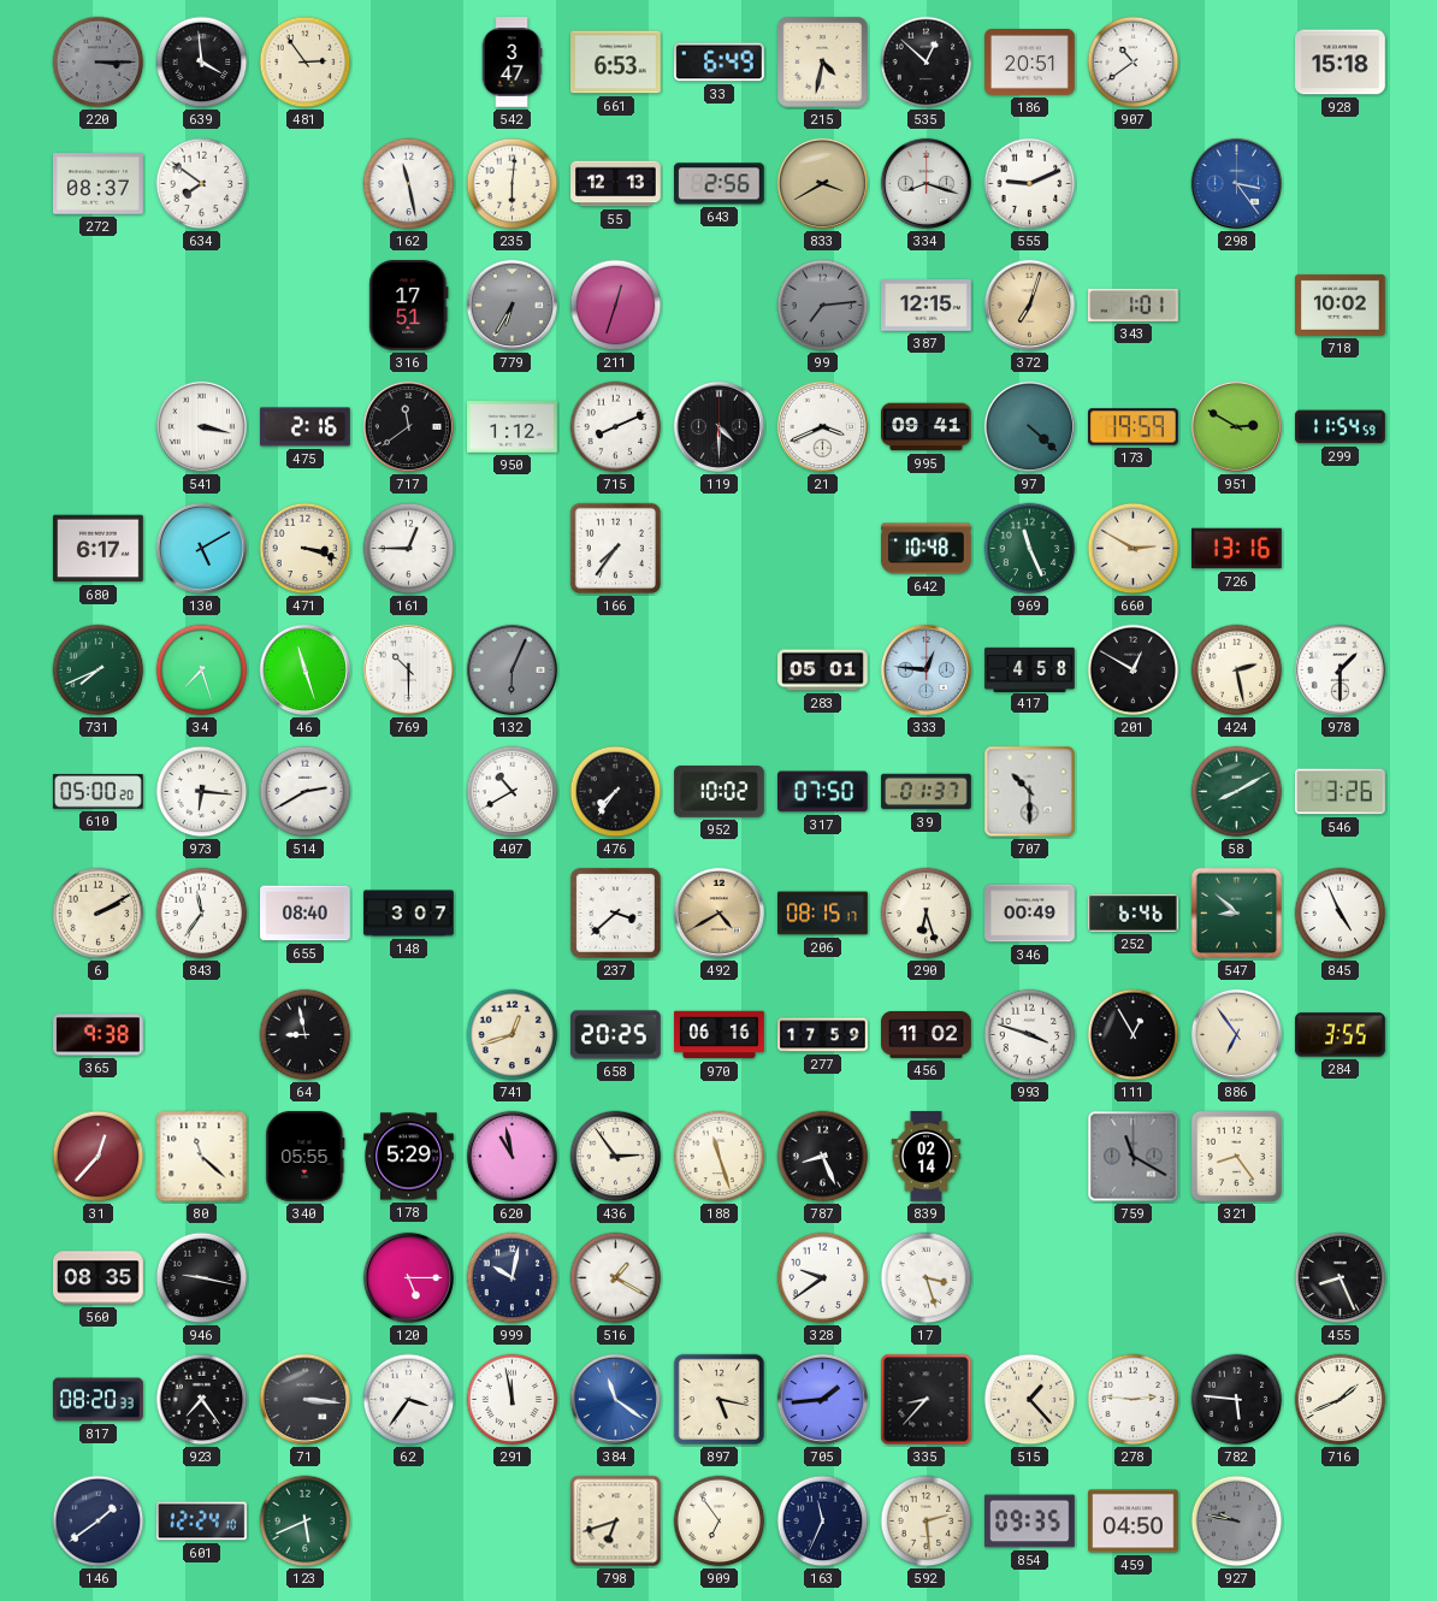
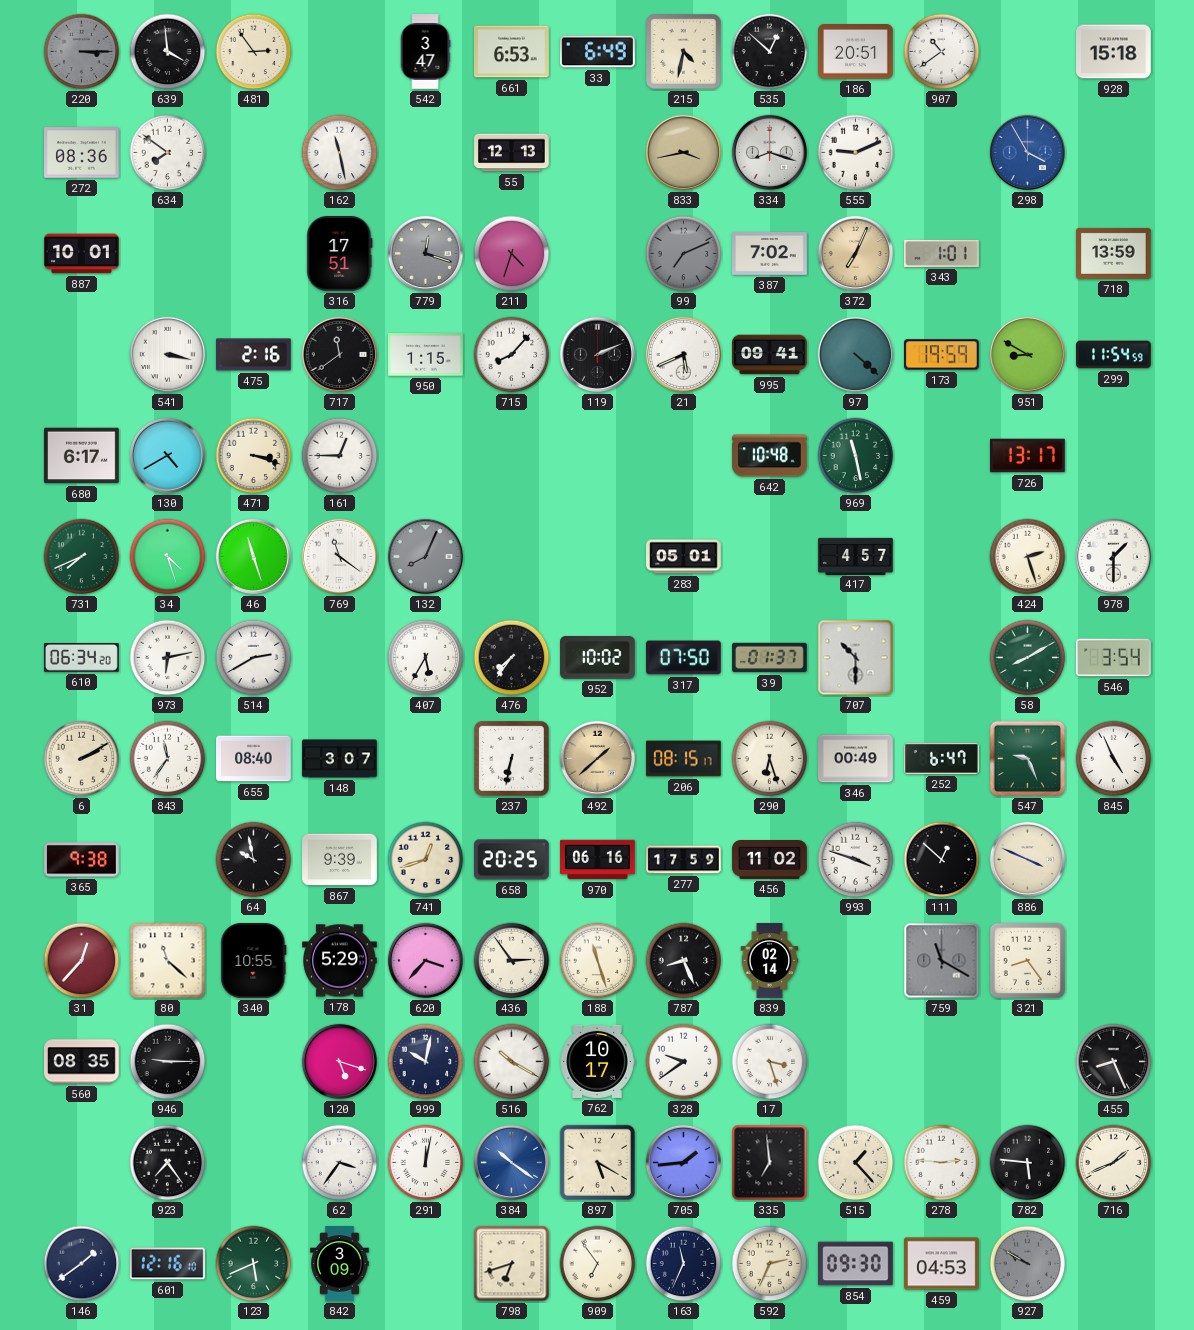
272: 08:37 -> 08:36 (82, 153)
235: 6:01 -> none (513, 184)
643: 2:56 -> none (720, 184)
833: 3:40 -> 3:43 (683, 152)
298: 3:24 -> 3:55 (1027, 152)
887: none -> 10:01 (82, 254)
779: 6:35 -> 12:18 (425, 253)
211: 12:33 -> 4:33 (512, 254)
99: 7:14 -> 7:11 (684, 254)
387: 12:15 -> 7:02 (770, 254)
372: 7:03 -> 7:04 (855, 253)
718: 10:02 -> 13:59 (1114, 253)
950: 1:12 -> 1:15 (426, 355)
715: 8:11 -> 8:07 (512, 355)
119: 4:30 -> 2:11 (597, 354)
21: 3:41 -> 5:41 (683, 354)
951: 2:50 -> 8:50 (1027, 354)
130: 5:10 -> 4:40 (167, 455)
166: 7:36 -> none (615, 548)
969: 11:26 -> 11:28 (856, 456)
660: 2:50 -> none (1134, 549)
726: 13:16 -> 13:17 (1028, 456)
34: 7:27 -> 4:27 (168, 557)
769: 10:30 -> 11:21 (339, 556)
132: 6:04 -> 8:04 (425, 556)
333: 12:46 -> none (926, 669)
417: 4:58 -> 4:57 (856, 556)
201: 12:50 -> none (1134, 670)
424: 2:28 -> 2:27 (1028, 557)
610: 05:00 -> 06:34 (82, 658)
973: 6:16 -> 6:13 (168, 658)
407: 10:40 -> 5:35 (426, 658)
546: 3:26 -> 3:54 (1114, 658)
237: 3:38 -> 6:32 (512, 759)
492: 4:40 -> 1:38 (597, 758)
252: 6:46 -> 6:47 (942, 758)
547: 8:52 -> 9:26 (1028, 759)
64: 8:58 -> 9:58 (254, 860)
867: none -> 9:39 (340, 860)
111: 12:55 -> 12:52 (942, 860)
886: 6:54 -> 3:49 (1027, 859)
284: 3:55 -> none (1341, 1035)
340: 05:55 -> 10:55 (254, 961)
620: 10:58 -> 3:37 (425, 960)
946: 9:17 -> 9:15 (168, 1062)
120: 5:15 -> 5:18 (339, 1061)
516: 1:20 -> 10:20 (512, 1062)
762: none -> 10:17 (597, 1061)
817: 08:20 -> none (99, 1400)
71: 3:16 -> none (304, 1399)
291: 11:58 -> 12:02 (426, 1163)
384: 11:21 -> 10:21 (511, 1162)
897: 5:17 -> 5:20 (597, 1162)
335: 8:37 -> 6:59 (770, 1163)
601: 12:24 -> 12:16 (168, 1264)
842: none -> 3:09 (340, 1264)
592: 2:29 -> 2:34 (770, 1264)
854: 09:35 -> 09:30 (856, 1264)
459: 04:50 -> 04:53 (942, 1264)
927: 9:47 -> 9:50 (1028, 1264)
